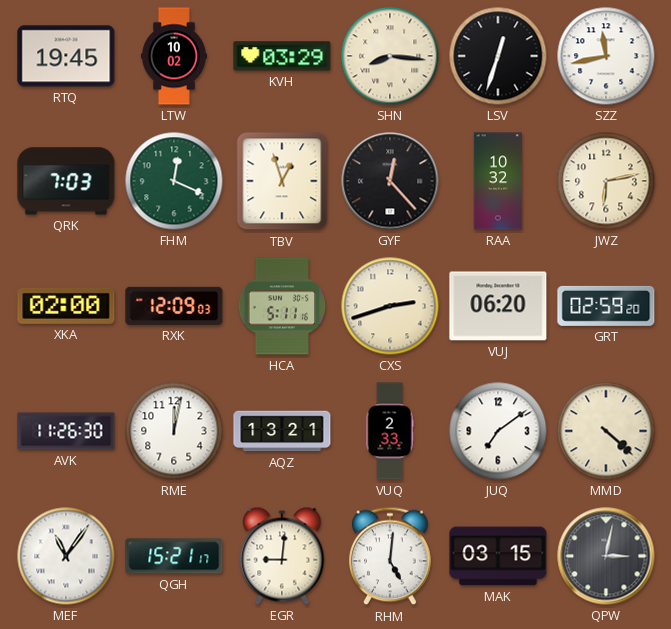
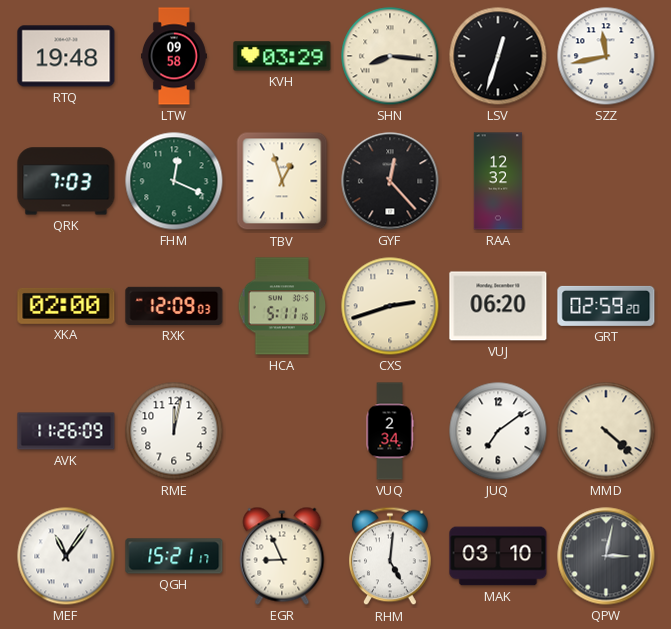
RTQ: 19:45 -> 19:48 (66, 56)
LTW: 10:02 -> 09:58 (174, 56)
RAA: 10:32 -> 12:32 (498, 181)
JWZ: 6:13 -> none (606, 181)
AVK: 11:26:30 -> 11:26:09 (66, 431)
AQZ: 13:21 -> none (282, 431)
VUQ: 2:33 -> 2:34 (390, 431)
EGR: 9:01 -> 8:56 (282, 556)
MAK: 03:15 -> 03:10 (498, 556)
